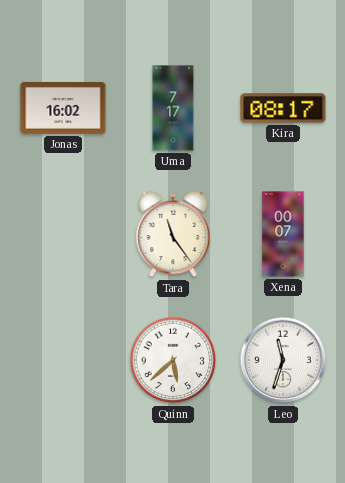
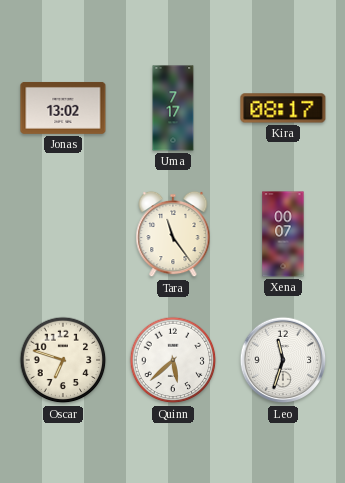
Jonas: 16:02 -> 13:02 (63, 108)
Oscar: none -> 6:48 (63, 360)
